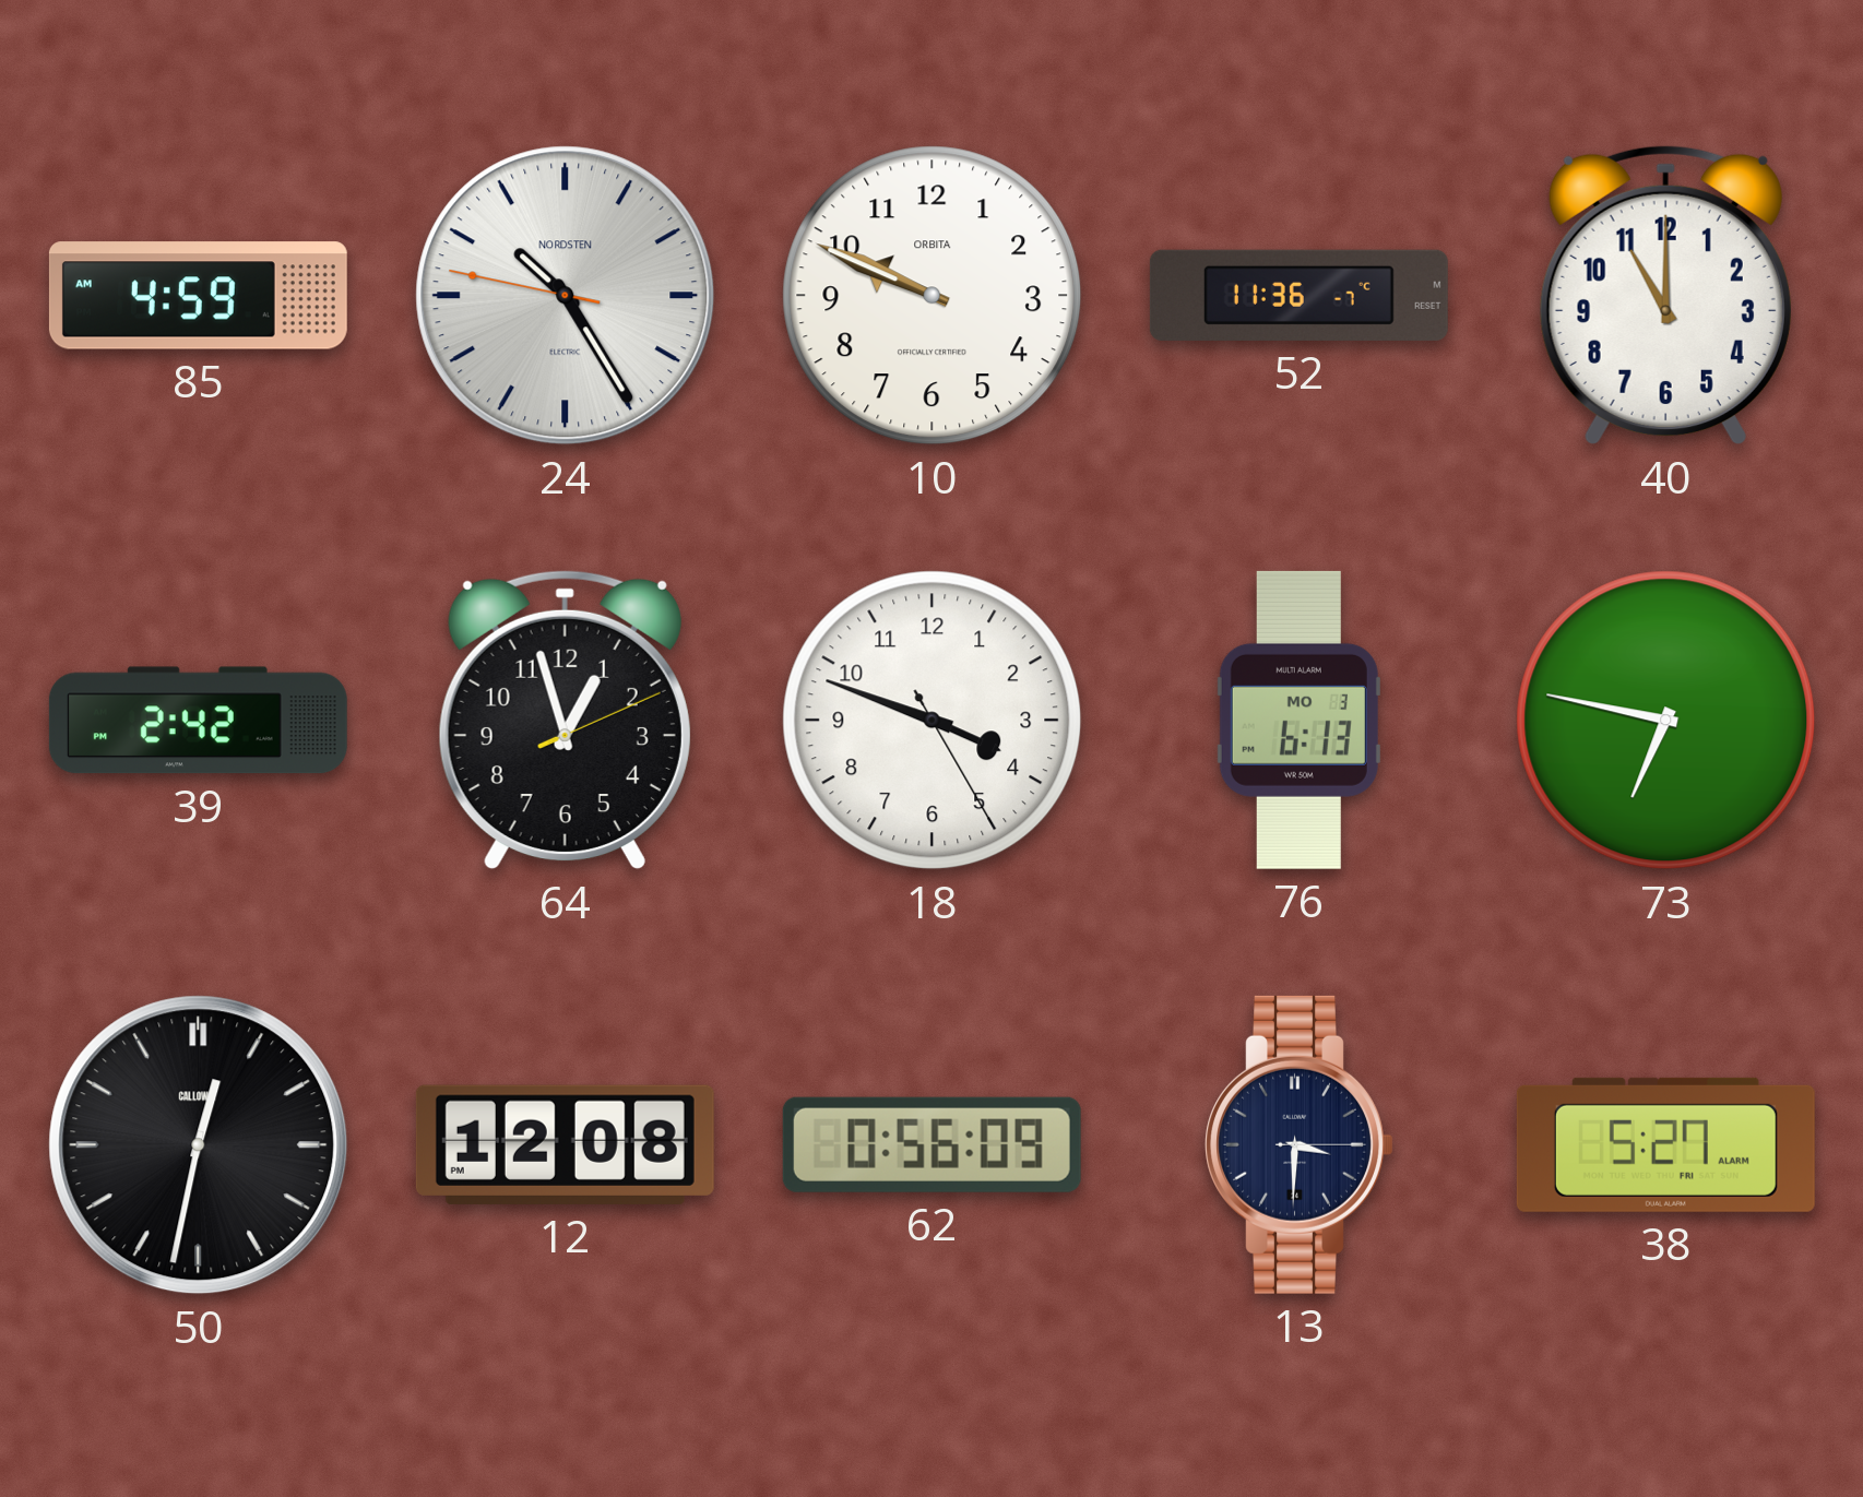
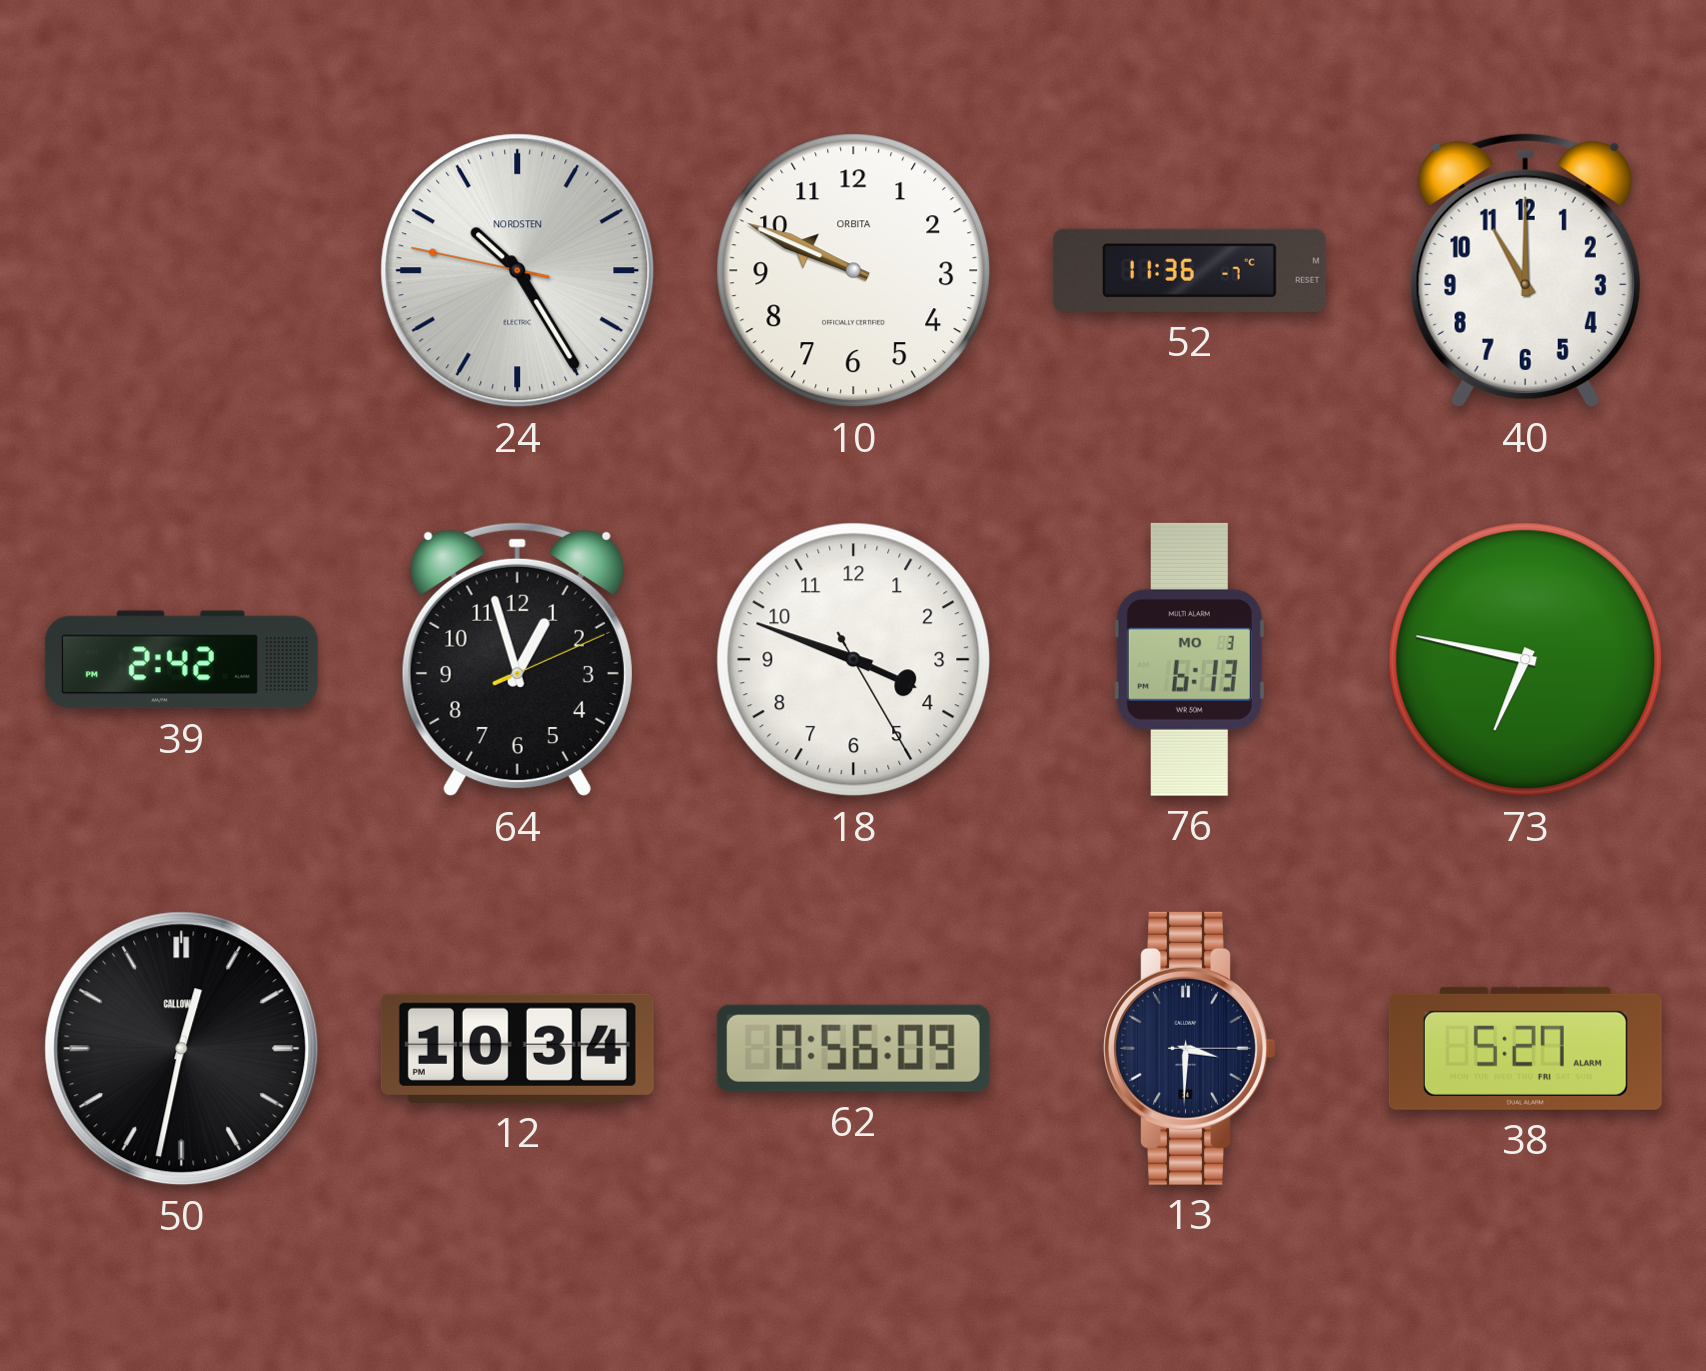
85: 4:59 -> none (198, 296)
12: 12:08 -> 10:34 (517, 1048)
